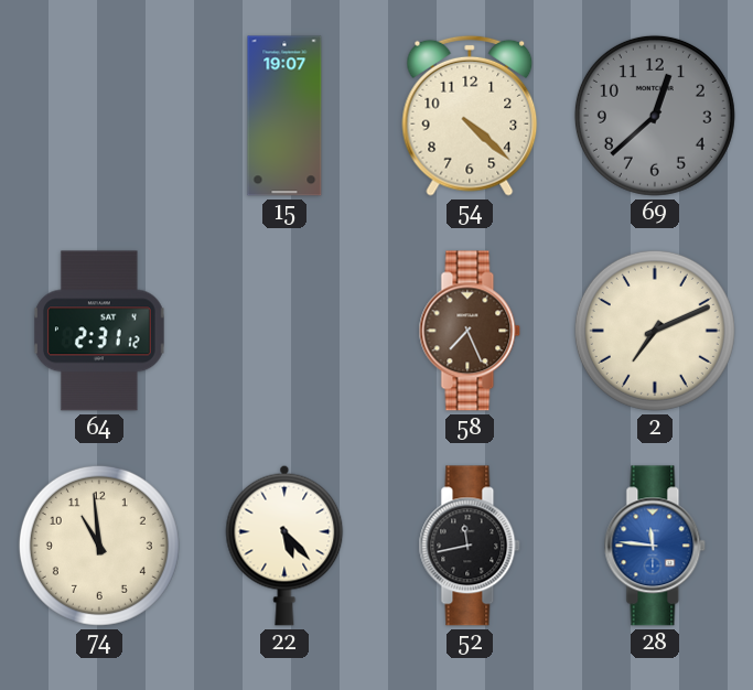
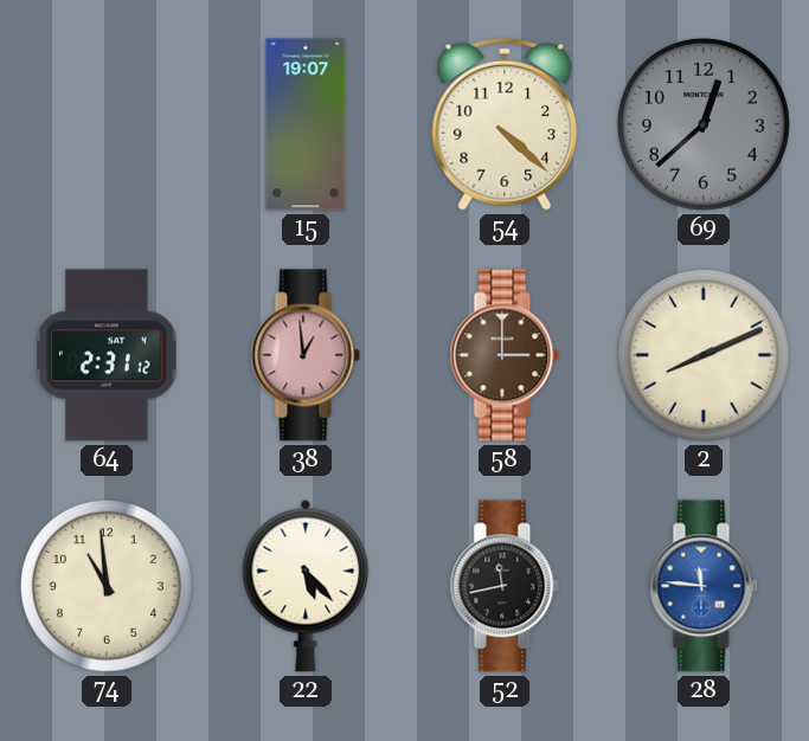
38: none -> 12:59 (306, 355)
58: 7:26 -> 3:00 (505, 355)
2: 7:11 -> 8:11 (704, 355)
